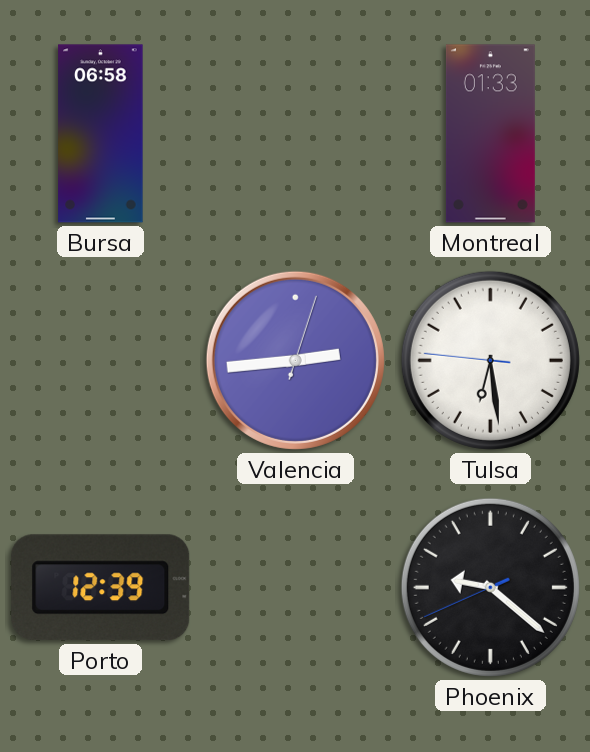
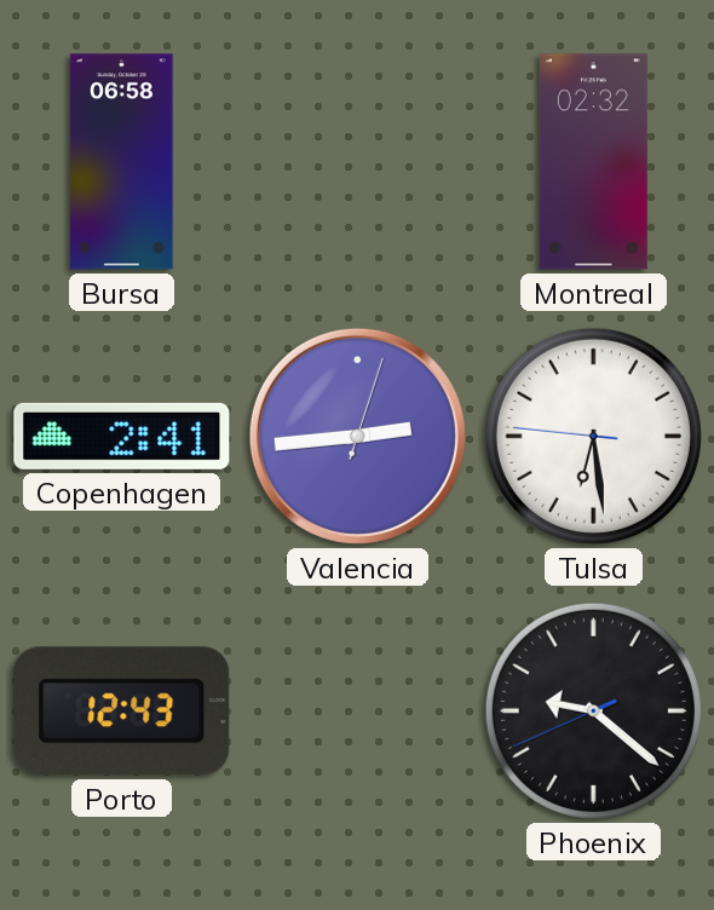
Montreal: 01:33 -> 02:32 (593, 162)
Copenhagen: none -> 2:41 (122, 436)
Porto: 12:39 -> 12:43 (122, 712)
